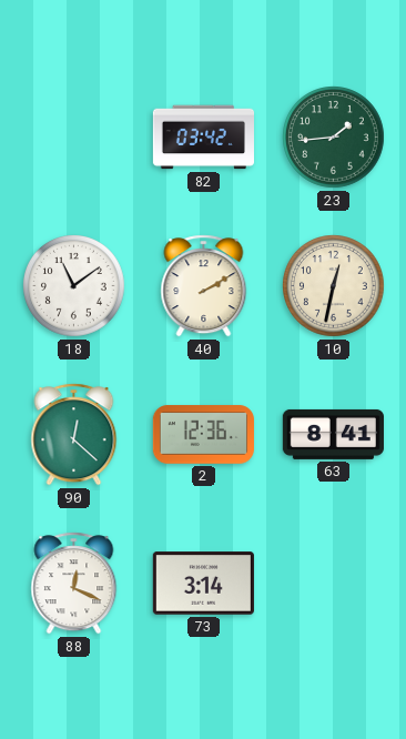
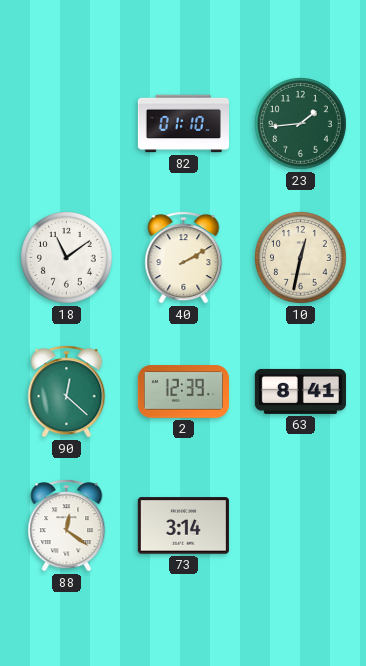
82: 03:42 -> 01:10 (183, 124)
2: 12:36 -> 12:39 (183, 392)
88: 12:19 -> 12:21 (67, 526)
